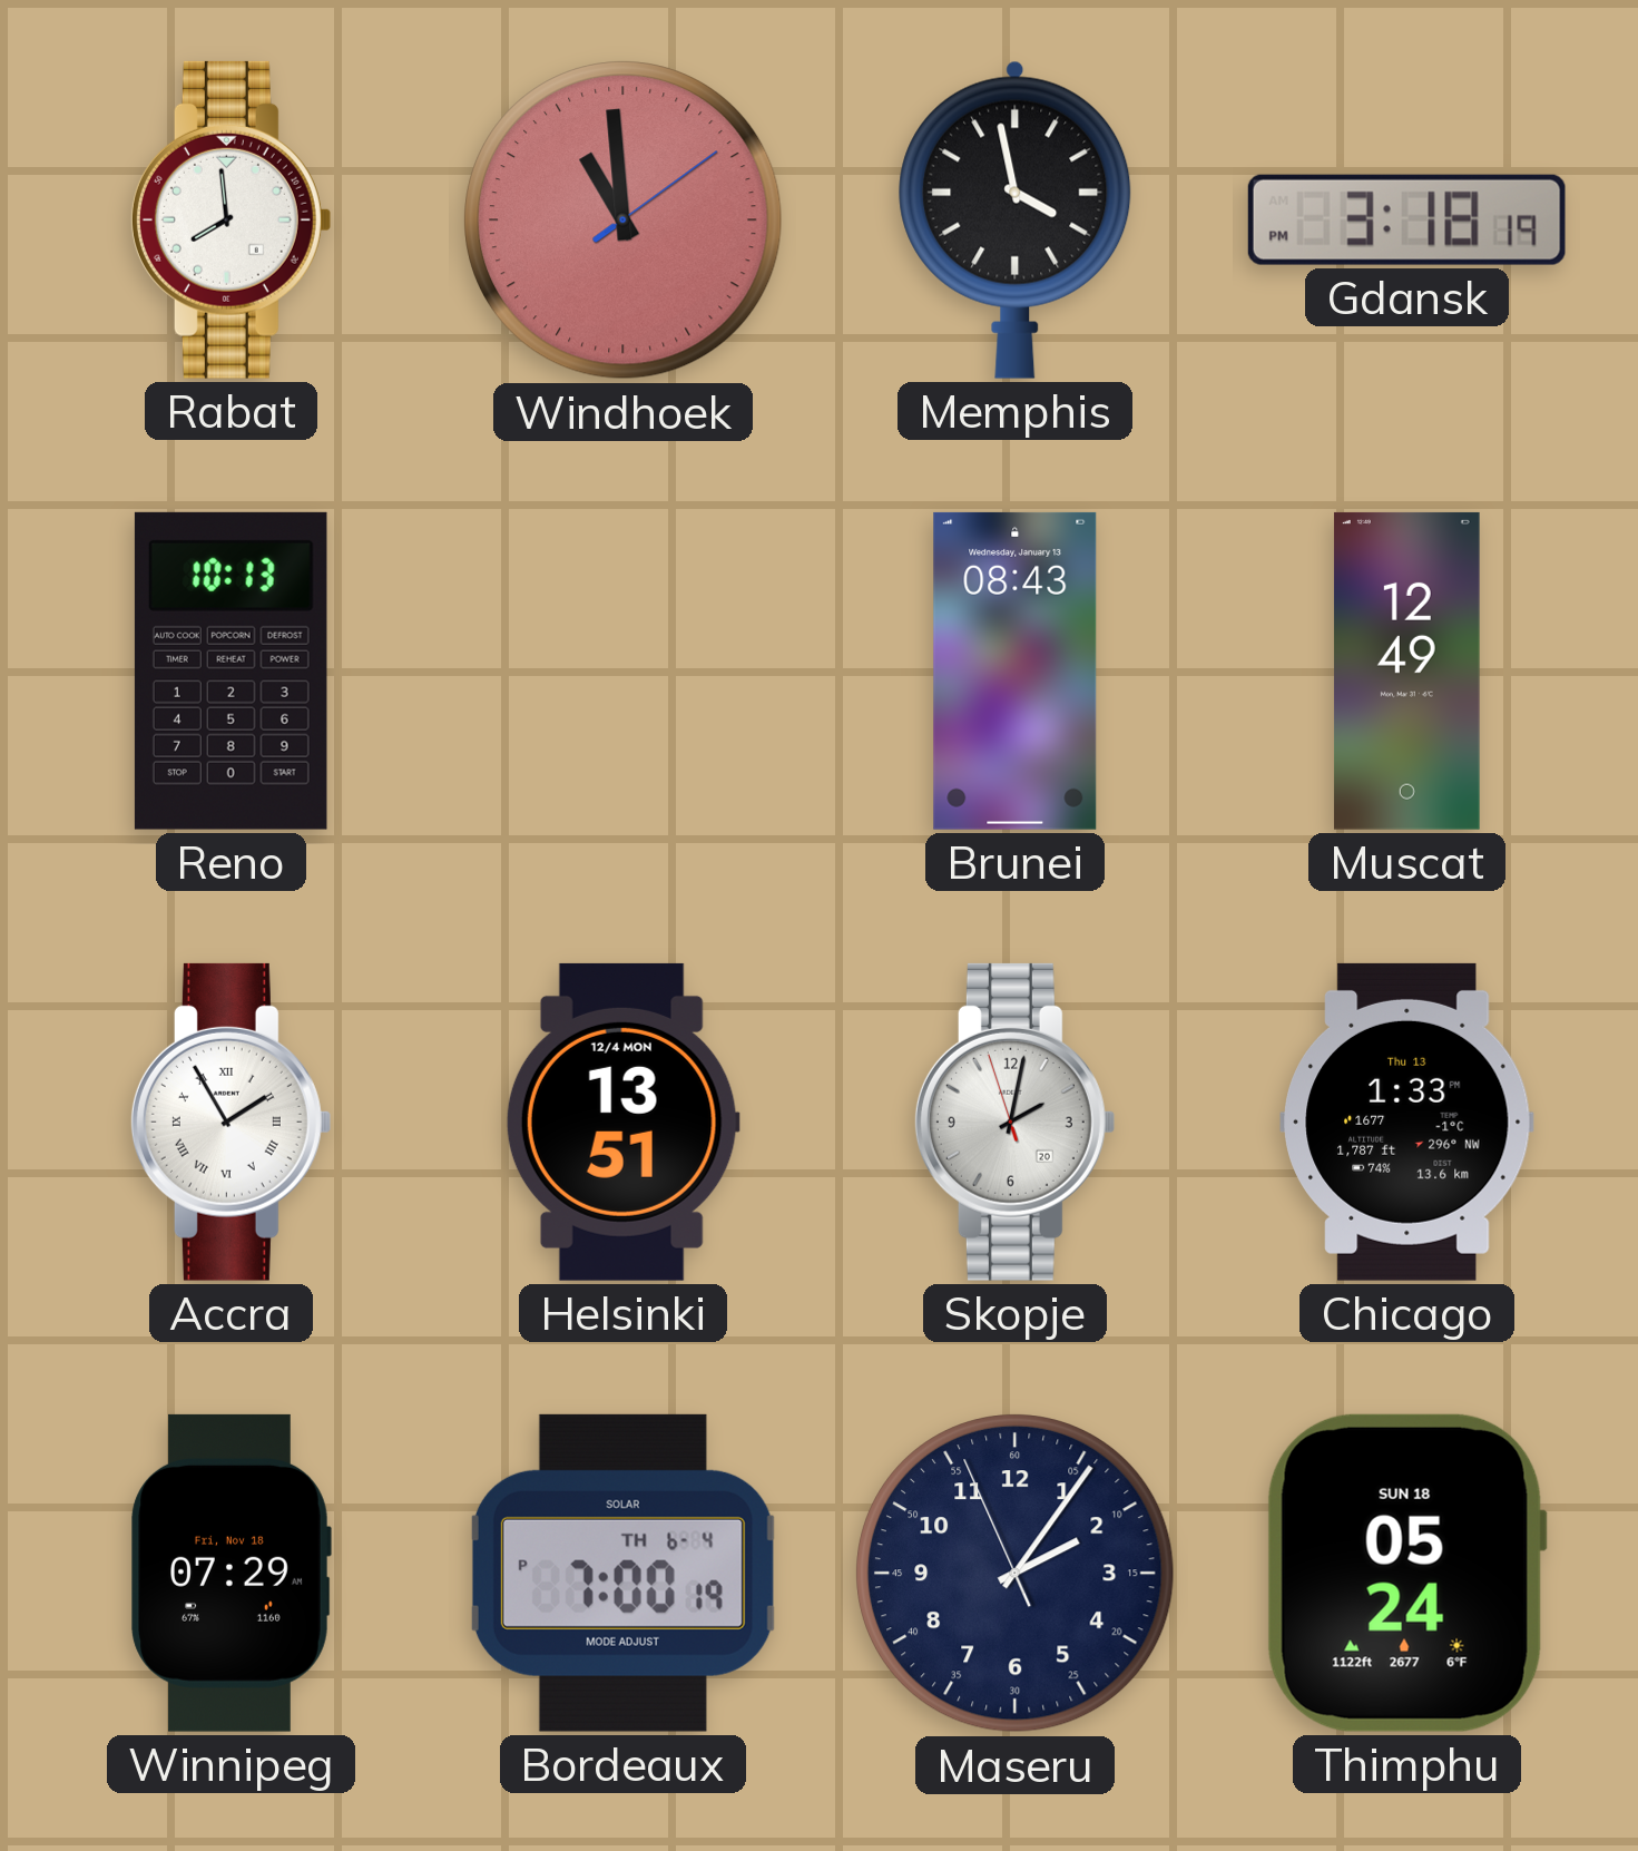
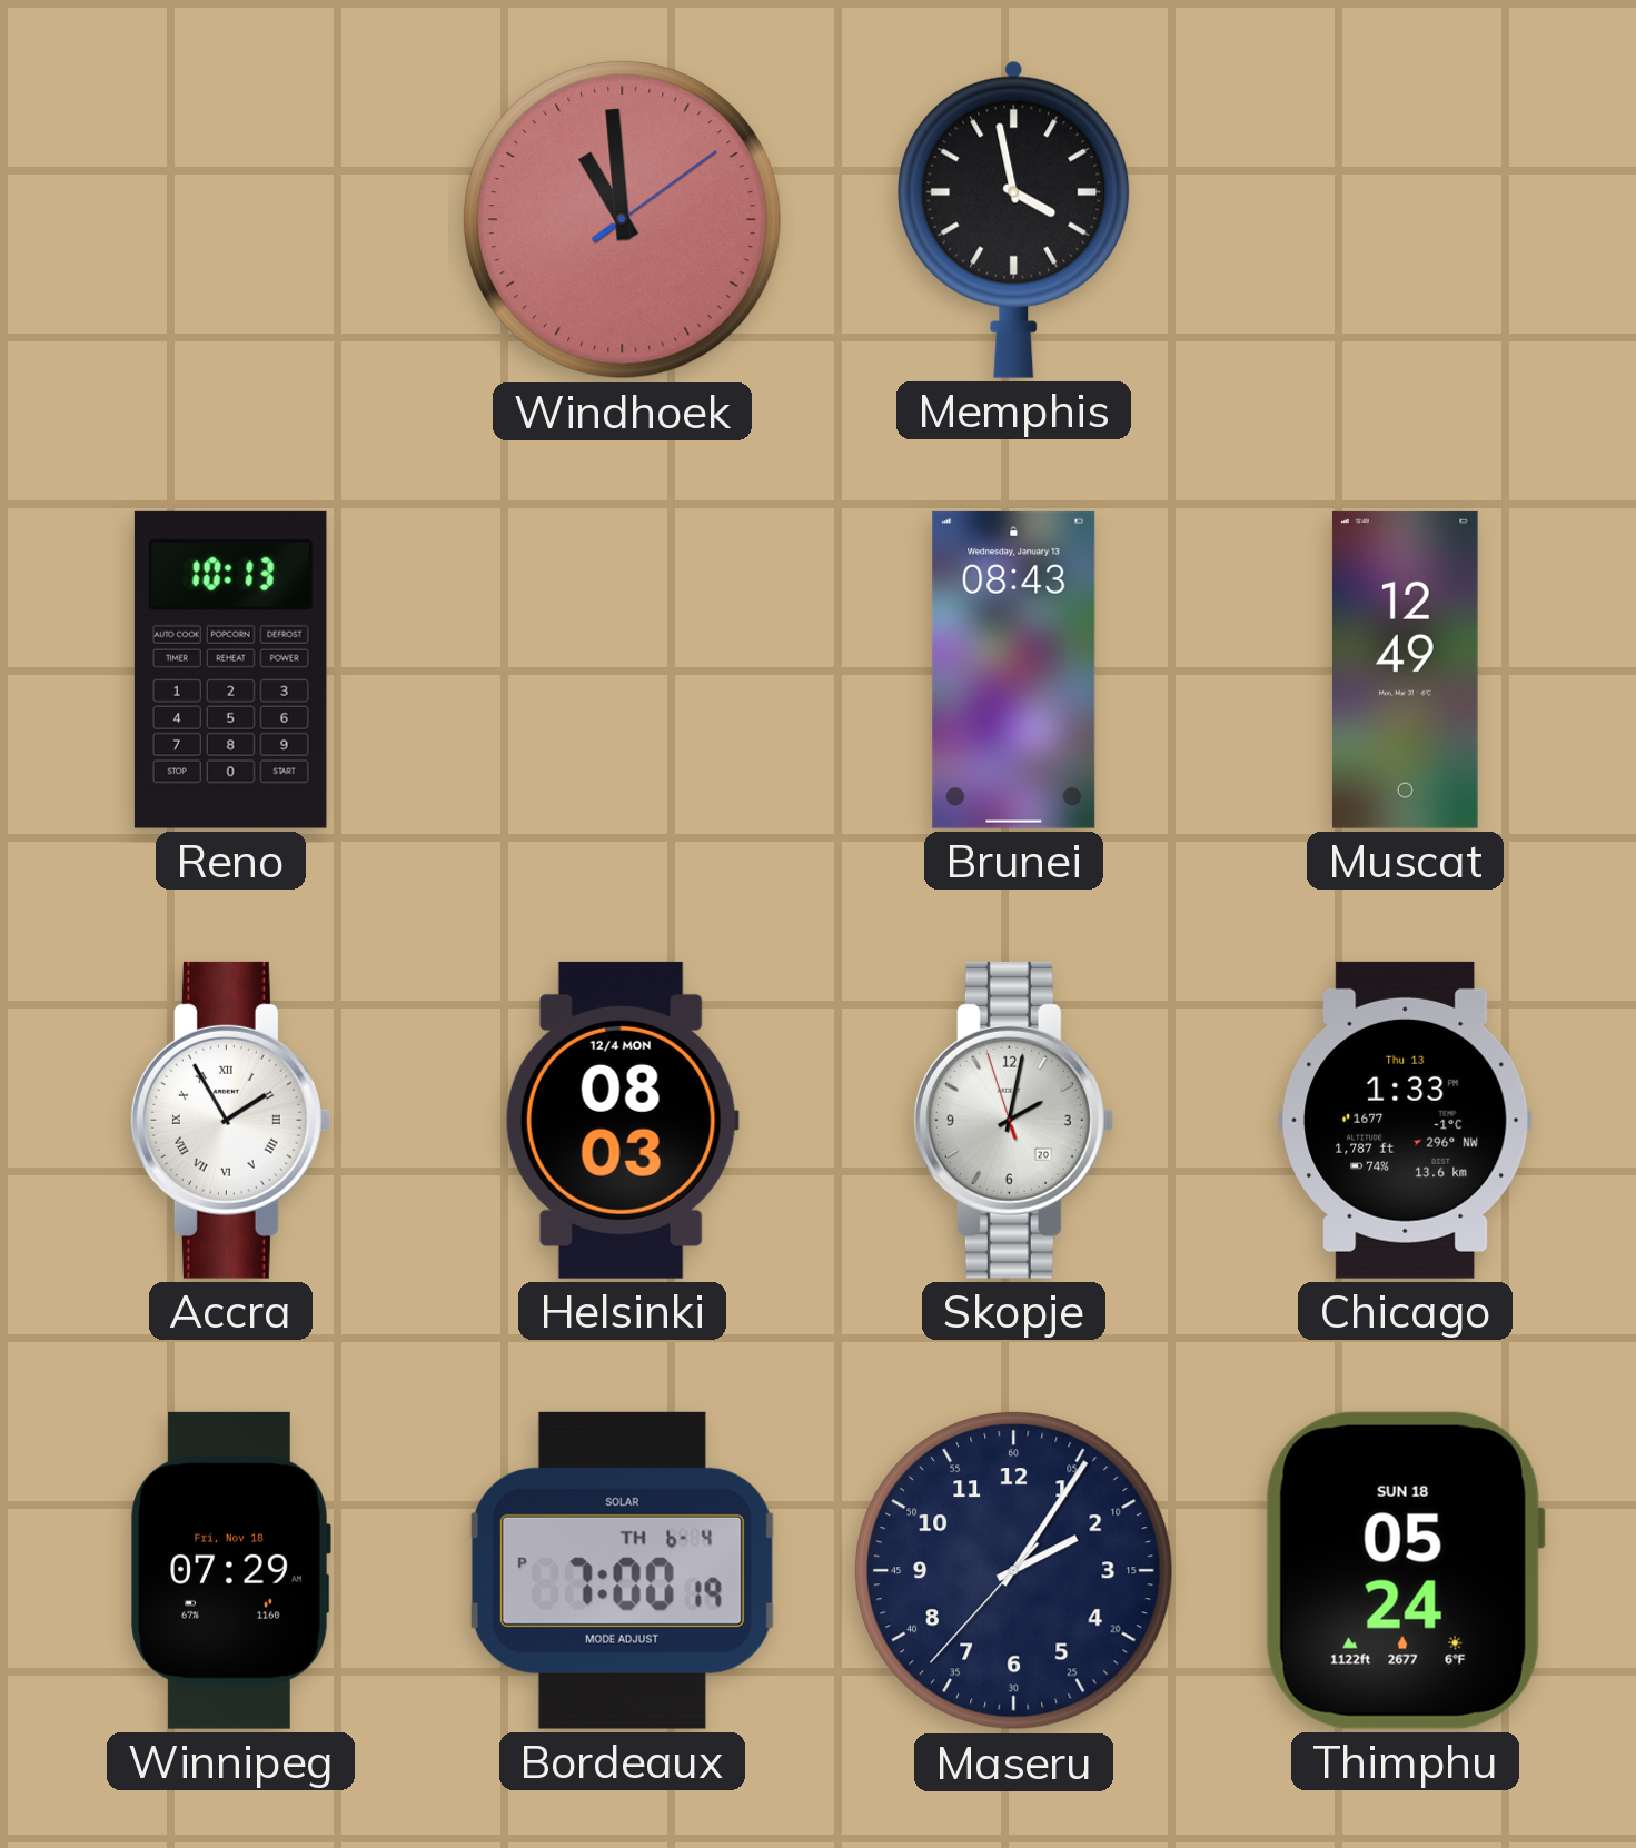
Rabat: 7:59 -> none (231, 219)
Gdansk: 3:18 -> none (1406, 219)
Helsinki: 13:51 -> 08:03 (622, 1120)
Maseru: 2:05:56 -> 2:05:37 (1014, 1571)
